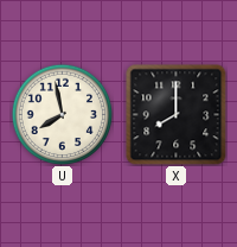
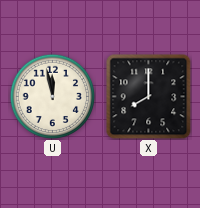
U: 7:58 -> 11:58 (52, 96)
